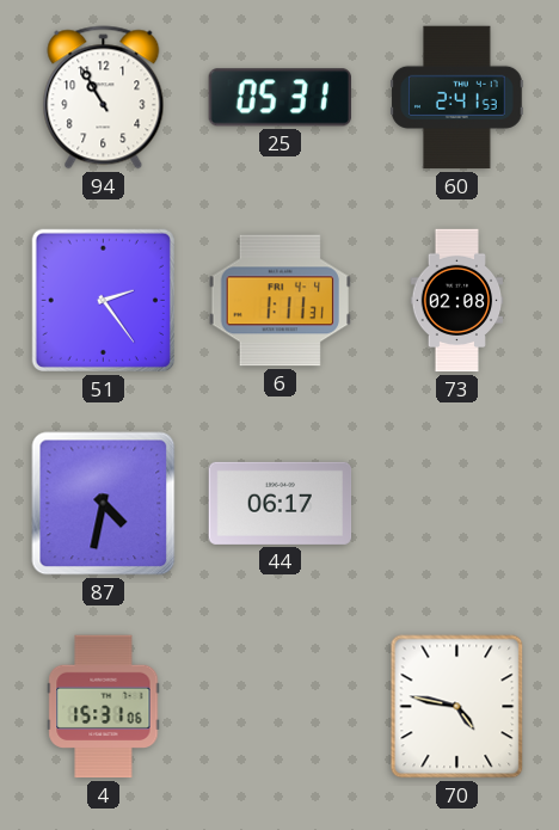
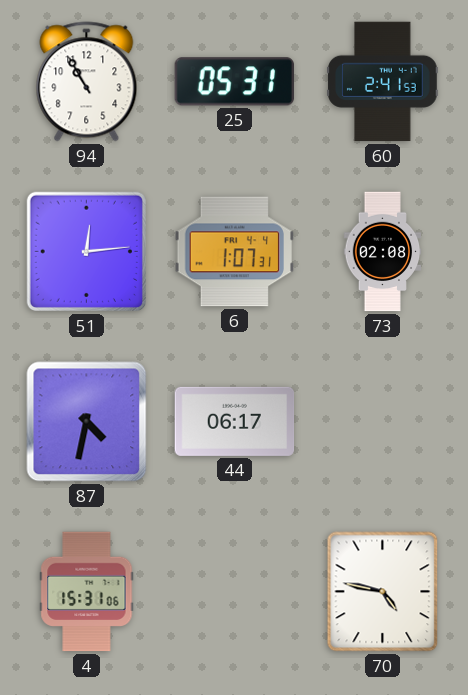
51: 2:24 -> 12:14 (86, 251)
6: 1:11 -> 1:07 (234, 252)
